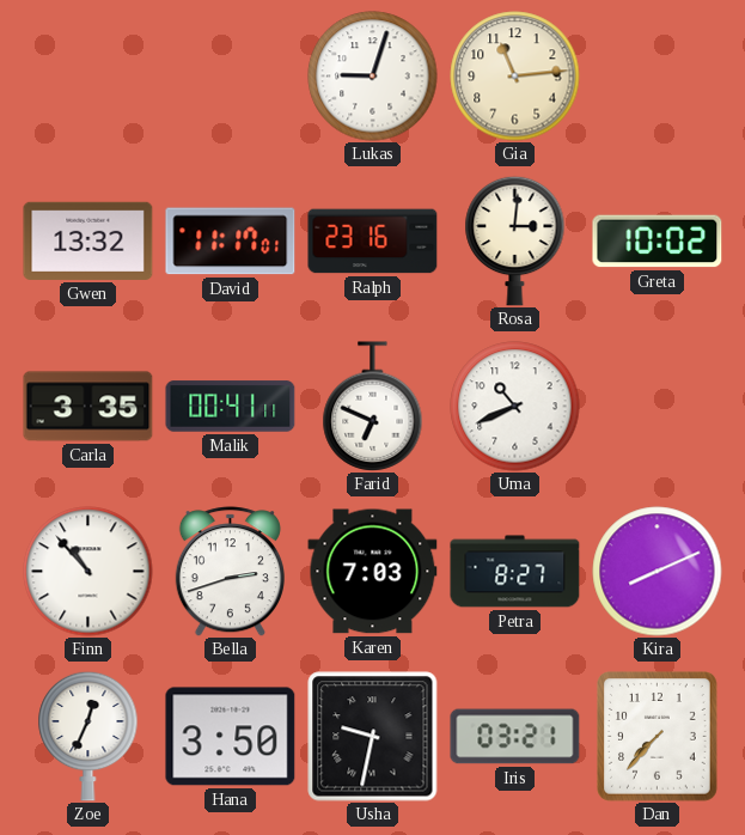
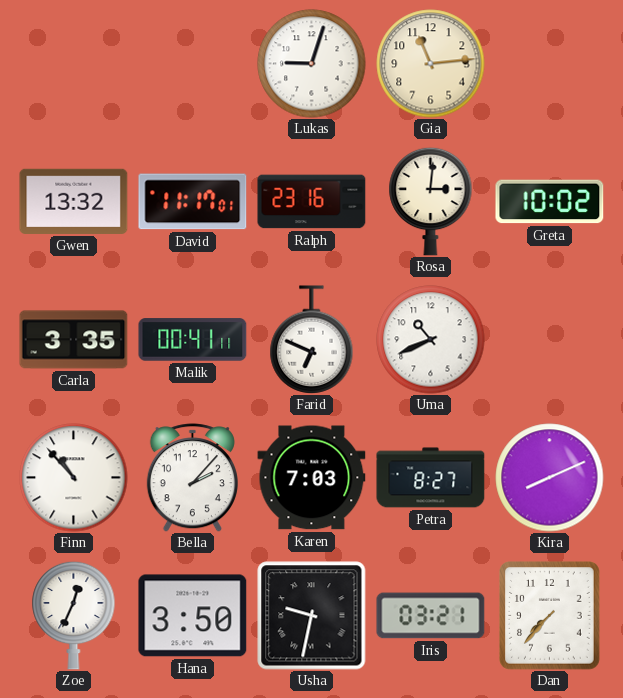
Bella: 2:42 -> 2:07 (192, 478)
